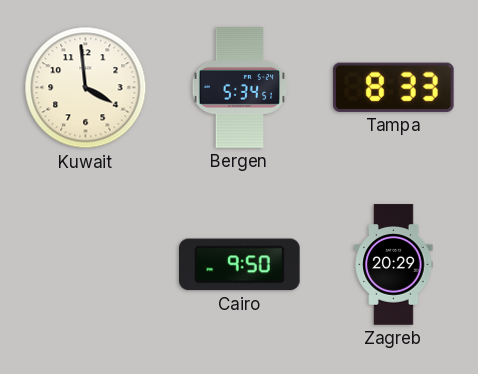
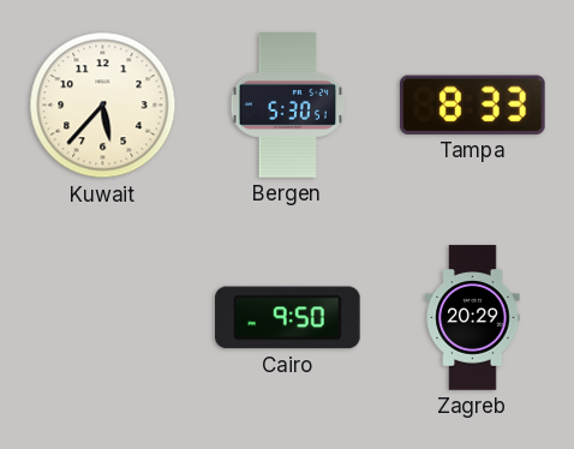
Kuwait: 3:59 -> 5:37 (103, 106)
Bergen: 5:34 -> 5:30 (288, 106)
